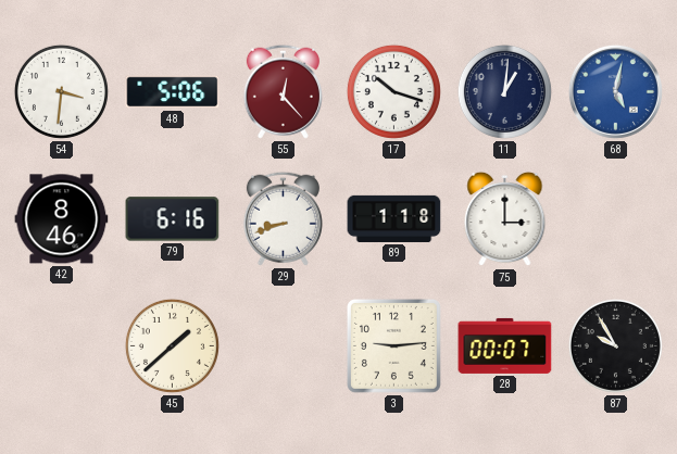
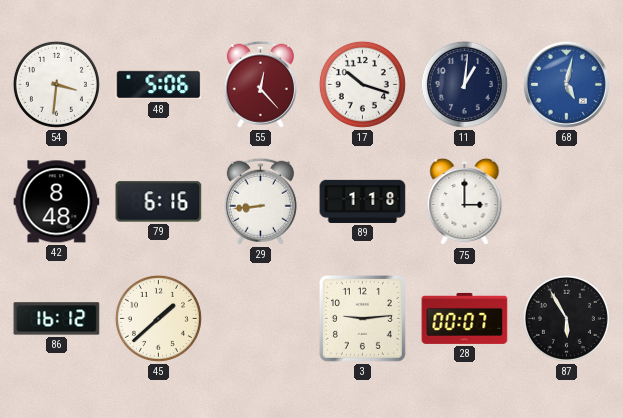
42: 8:46 -> 8:48 (57, 202)
29: 8:42 -> 8:44 (260, 201)
86: none -> 16:12 (57, 319)
87: 9:55 -> 5:55 (566, 318)
